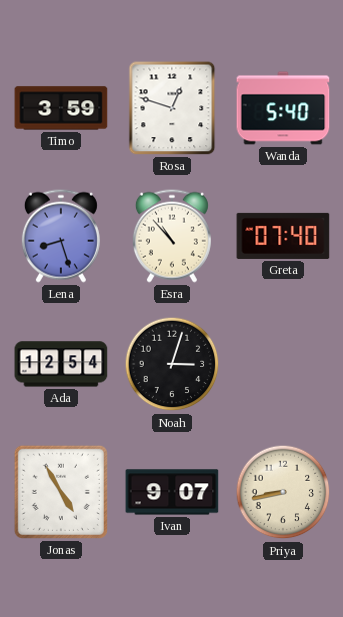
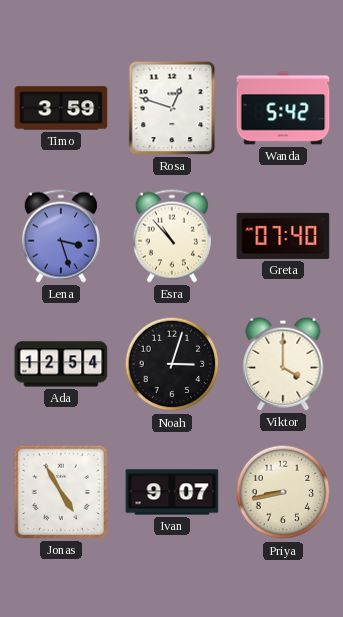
Wanda: 5:40 -> 5:42 (283, 108)
Lena: 8:27 -> 3:27 (61, 236)
Viktor: none -> 4:00 (283, 364)
